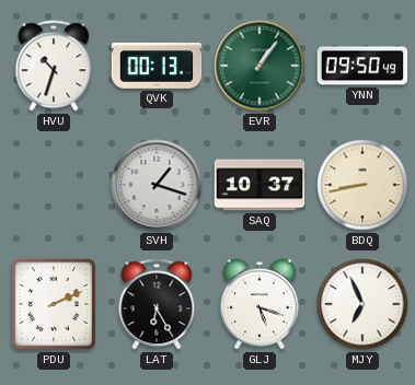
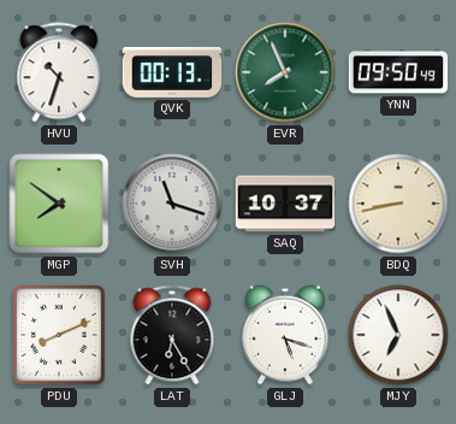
EVR: 1:06 -> 7:56 (285, 72)
MGP: none -> 7:51 (59, 204)
SVH: 1:18 -> 11:18 (172, 204)
PDU: 2:11 -> 8:11 (59, 336)
